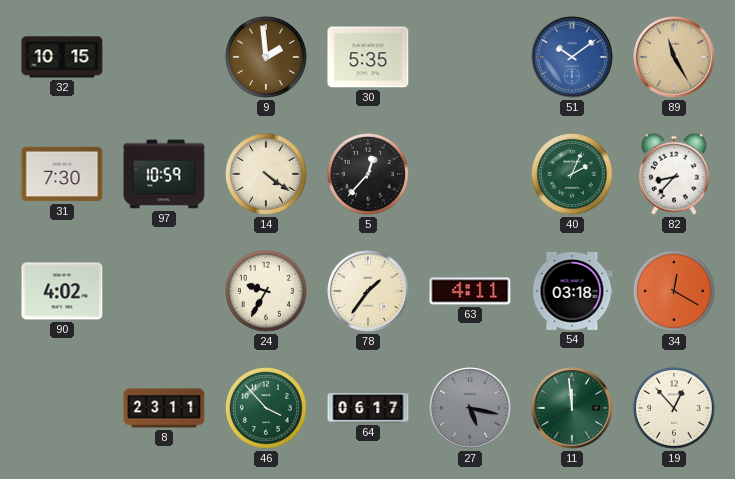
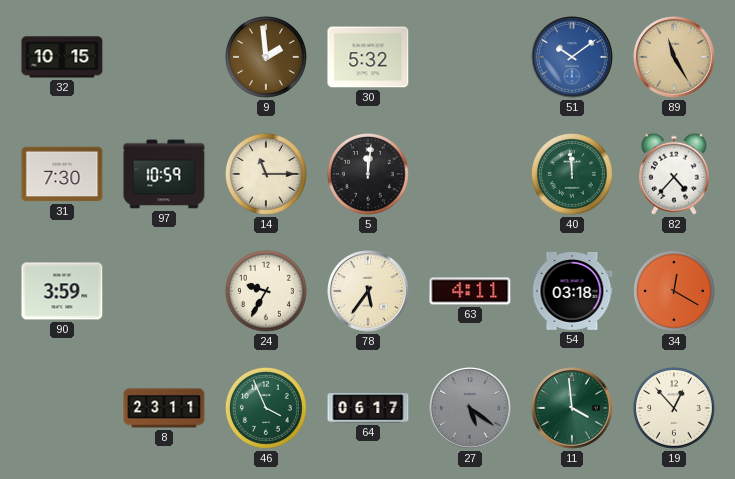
30: 5:35 -> 5:32 (368, 57)
14: 4:21 -> 11:15 (266, 174)
5: 12:37 -> 12:01 (368, 174)
40: 2:04 -> 11:59 (572, 174)
82: 8:37 -> 4:37 (674, 174)
90: 4:02 -> 3:59 (62, 291)
78: 1:36 -> 5:36 (368, 291)
46: 3:53 -> 3:56 (266, 408)
27: 5:17 -> 5:21 (470, 408)
11: 11:59 -> 3:59 (572, 408)
